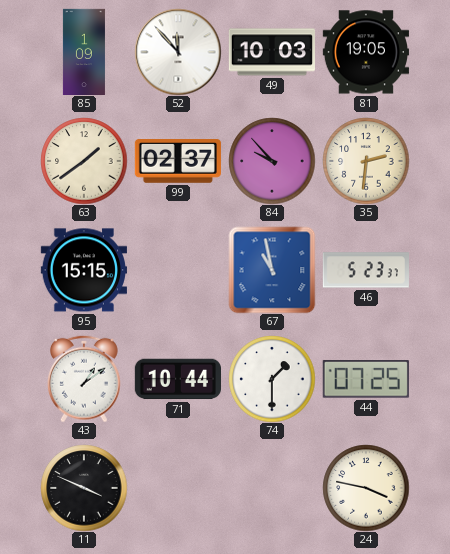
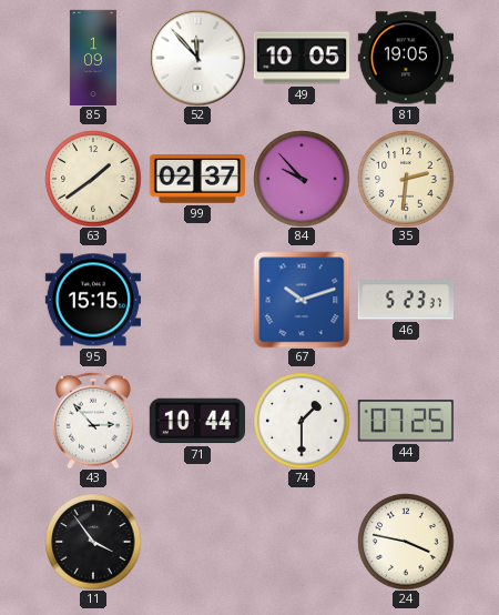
49: 10:03 -> 10:05 (301, 58)
67: 10:58 -> 10:12 (302, 300)
43: 1:09 -> 2:53 (93, 421)
11: 3:49 -> 3:54 (93, 542)
